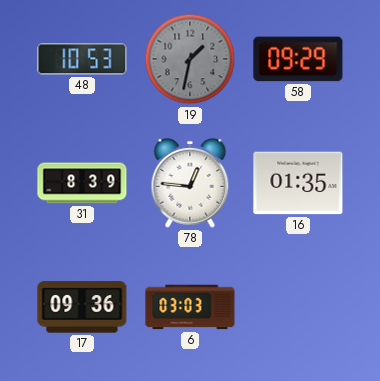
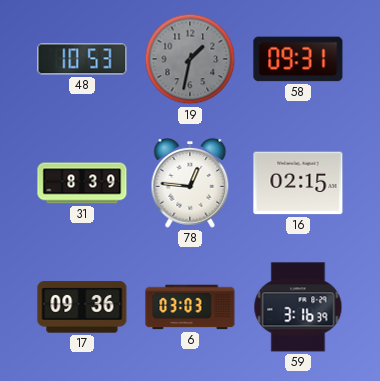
58: 09:29 -> 09:31 (298, 59)
16: 01:35 -> 02:15 (298, 183)
59: none -> 3:16 (298, 307)
